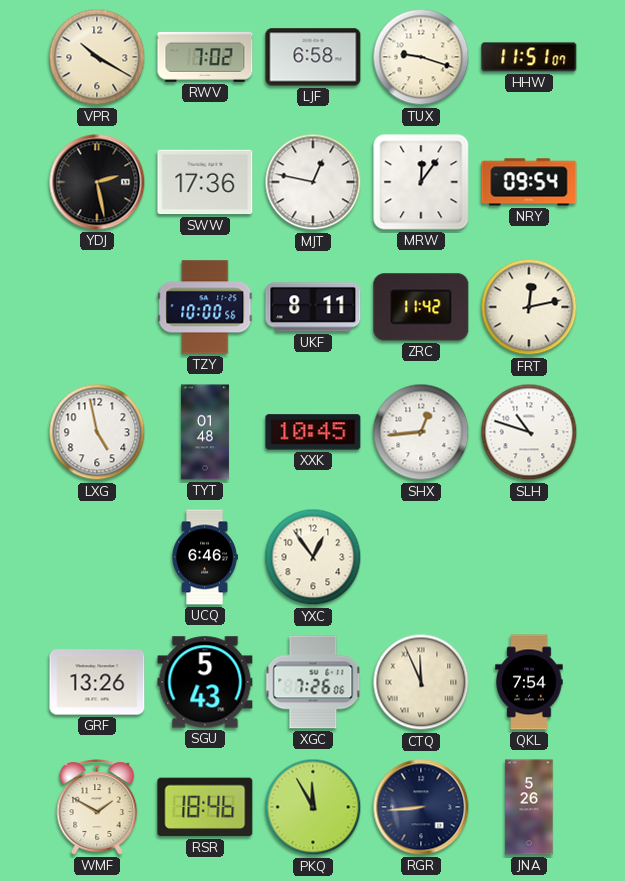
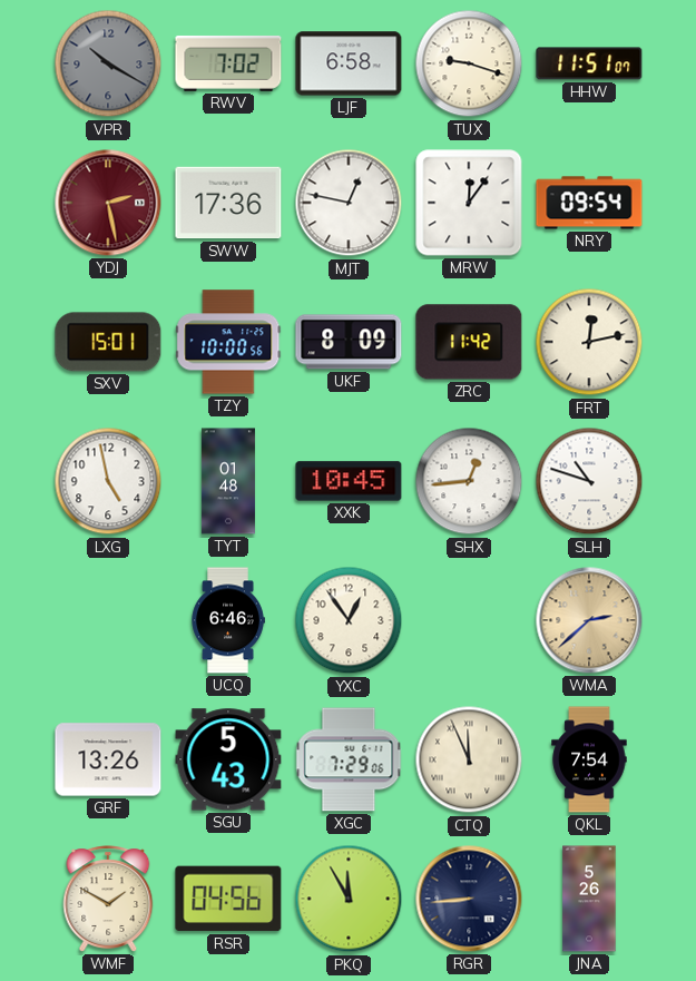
VPR dial: cream -> grey (108, 63)
YDJ dial: black -> burgundy (108, 203)
SXV: none -> 15:01 (108, 342)
UKF: 8:11 -> 8:09 (349, 342)
WMA: none -> 2:38 (589, 620)
XGC: 7:26 -> 7:29 (349, 759)
RSR: 18:46 -> 04:56 (228, 899)
